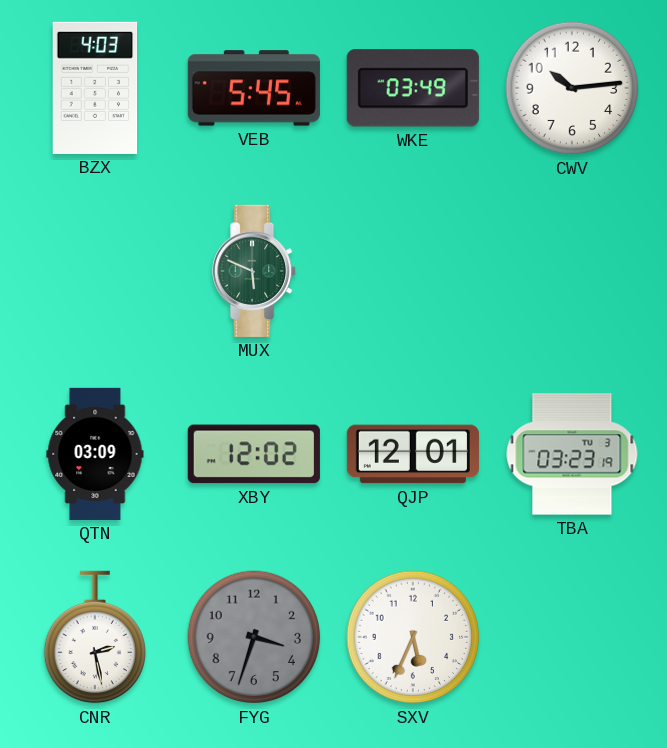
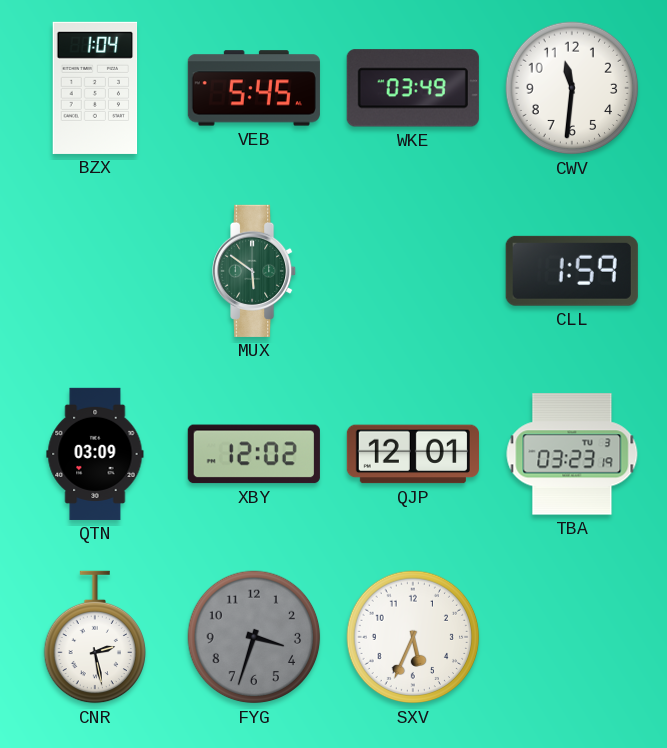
BZX: 4:03 -> 1:04 (95, 88)
CWV: 10:14 -> 11:31 (572, 88)
MUX: 5:49 -> 5:51 (255, 271)
CLL: none -> 1:59 (572, 271)
